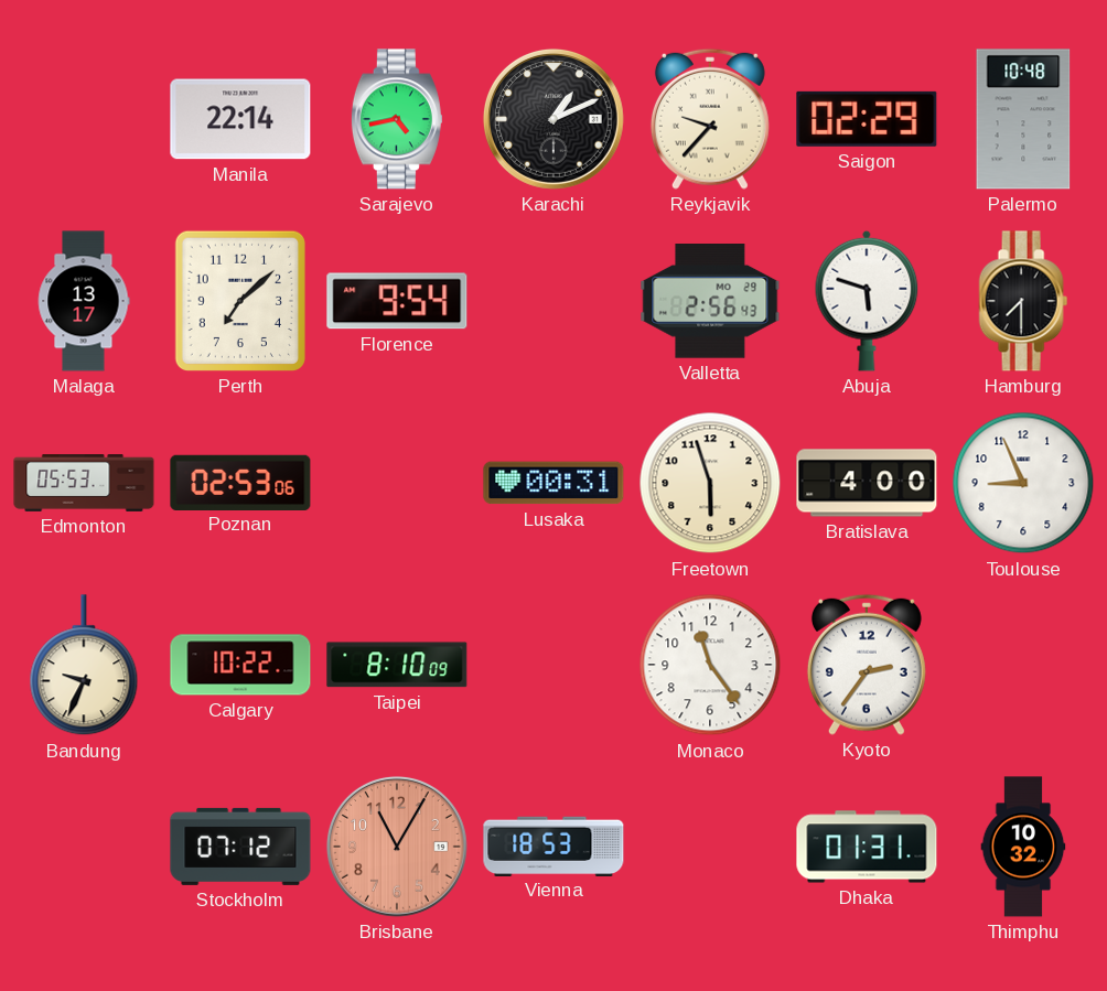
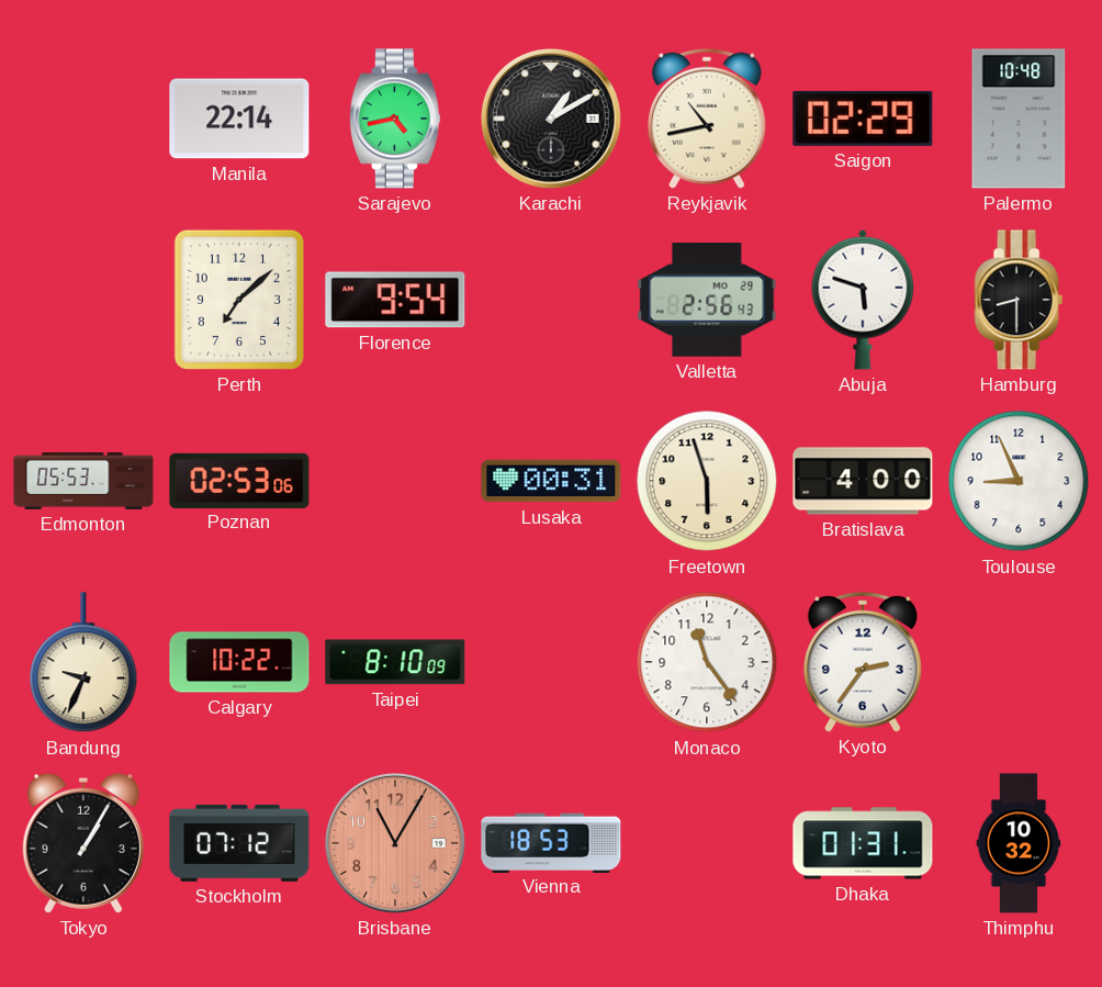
Karachi: 1:11 -> 1:10 (551, 119)
Reykjavik: 9:37 -> 10:43 (707, 119)
Malaga: 13:17 -> none (84, 301)
Hamburg: 7:30 -> 8:30 (1019, 300)
Tokyo: none -> 1:05 (83, 843)
